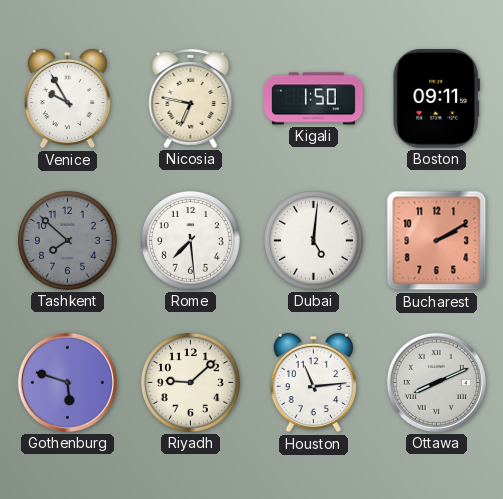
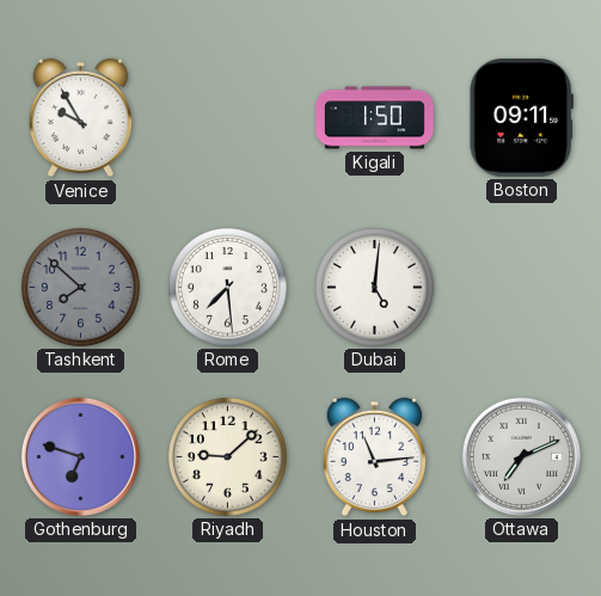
Nicosia: 6:47 -> none (191, 98)
Bucharest: 2:10 -> none (437, 241)
Gothenburg: 5:48 -> 6:48 (80, 456)
Ottawa: 8:11 -> 7:11 (521, 456)
